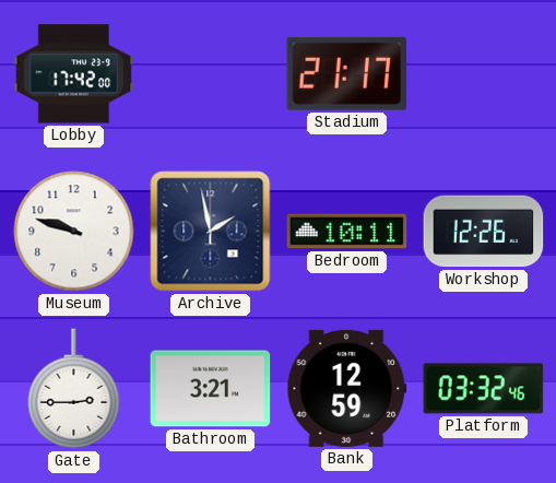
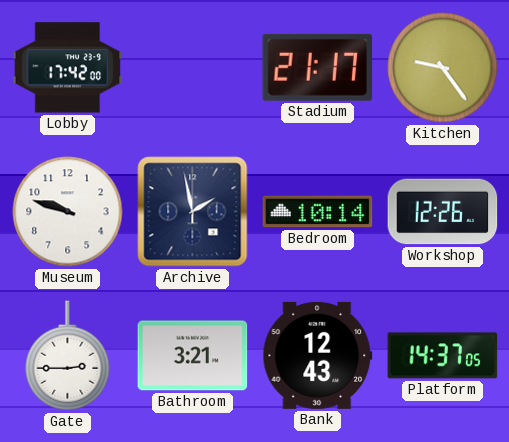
Kitchen: none -> 9:24 (443, 68)
Bedroom: 10:11 -> 10:14 (318, 212)
Bank: 12:59 -> 12:43 (318, 355)
Platform: 03:32 -> 14:37 (443, 356)
